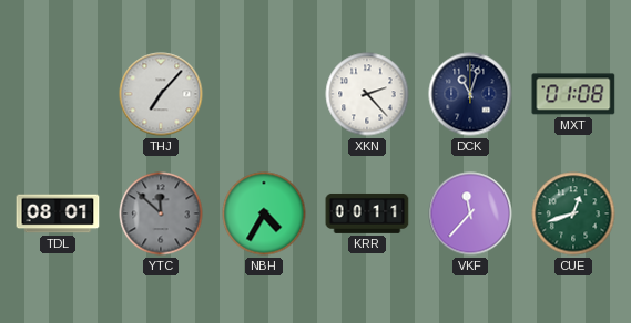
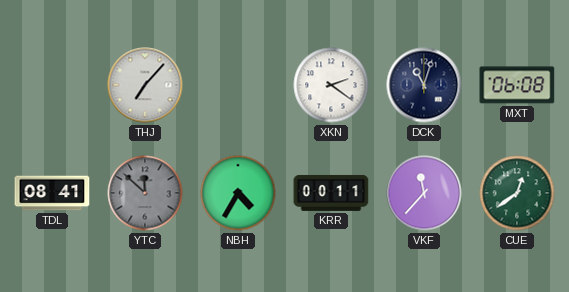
XKN: 2:23 -> 2:21 (331, 85)
MXT: 01:08 -> 06:08 (517, 85)
TDL: 08:01 -> 08:41 (52, 193)
CUE: 12:42 -> 12:39 (517, 193)
